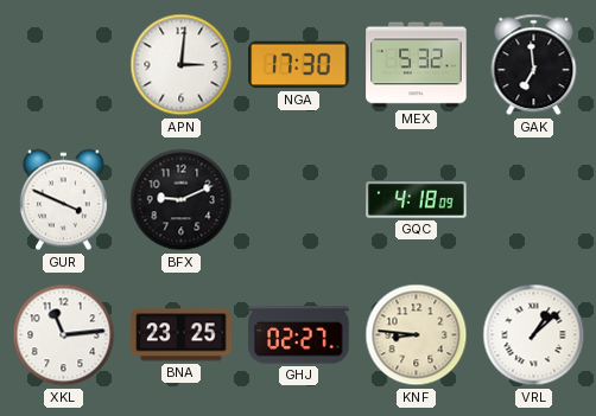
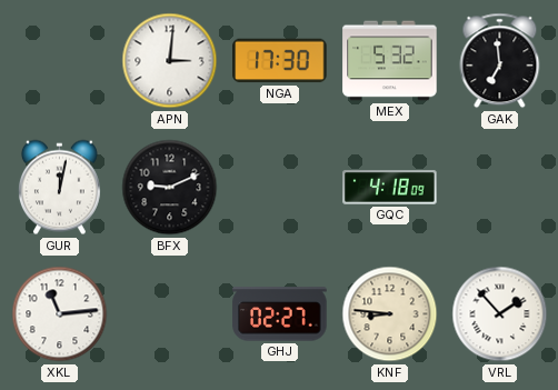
GUR: 3:49 -> 12:02 (59, 188)
BNA: 23:25 -> none (182, 335)
VRL: 1:08 -> 1:53 (500, 314)
